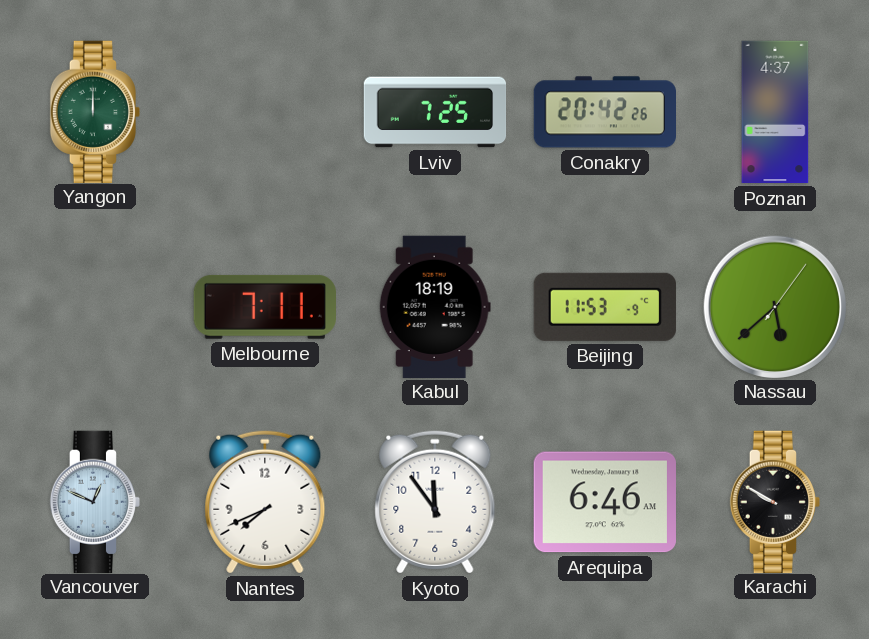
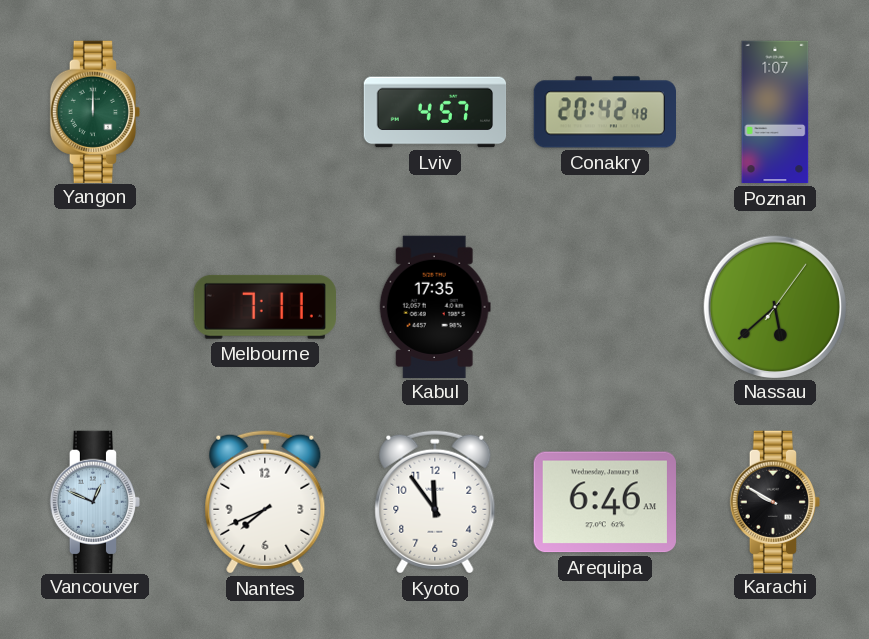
Lviv: 7:25 -> 4:57 (435, 112)
Conakry: 20:42:26 -> 20:42:48 (604, 112)
Poznan: 4:37 -> 1:07 (775, 112)
Kabul: 18:19 -> 17:35 (435, 306)
Beijing: 11:53 -> none (605, 307)
